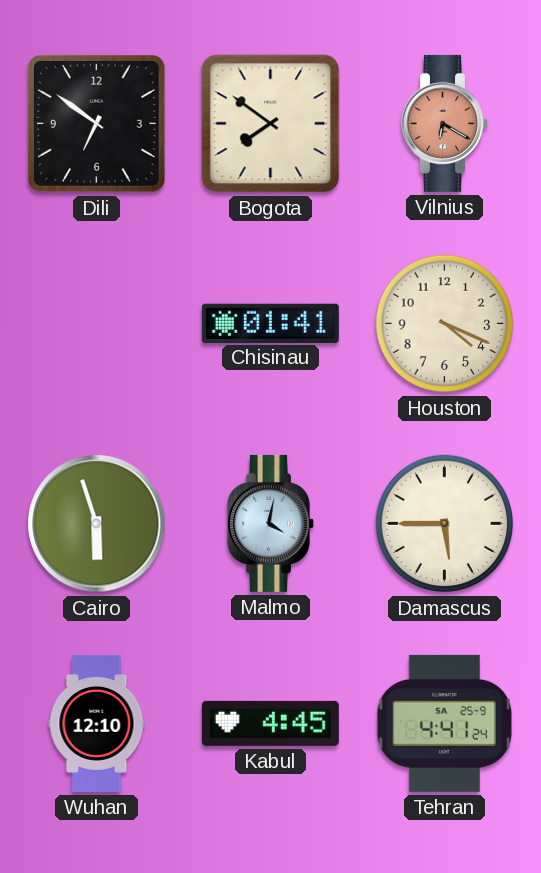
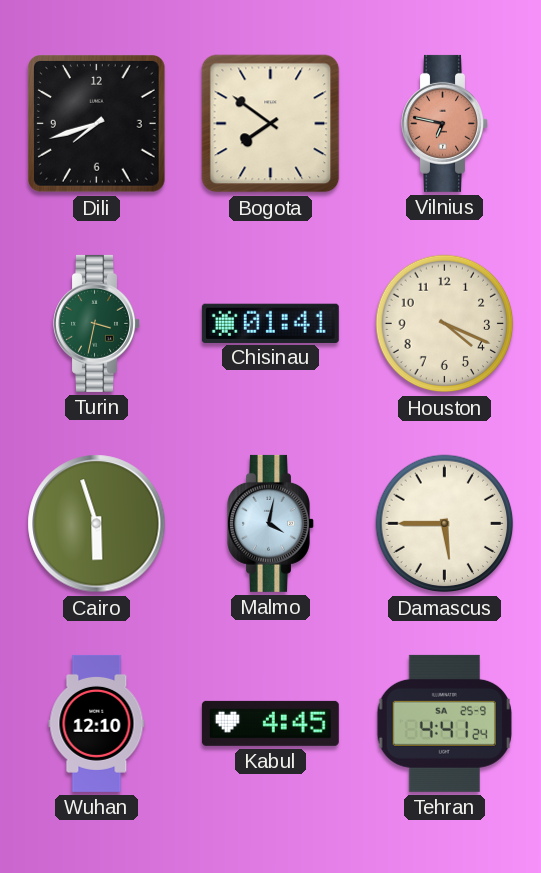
Dili: 6:51 -> 7:42 (97, 124)
Vilnius: 6:20 -> 6:47 (445, 123)
Turin: none -> 3:32 (97, 323)
